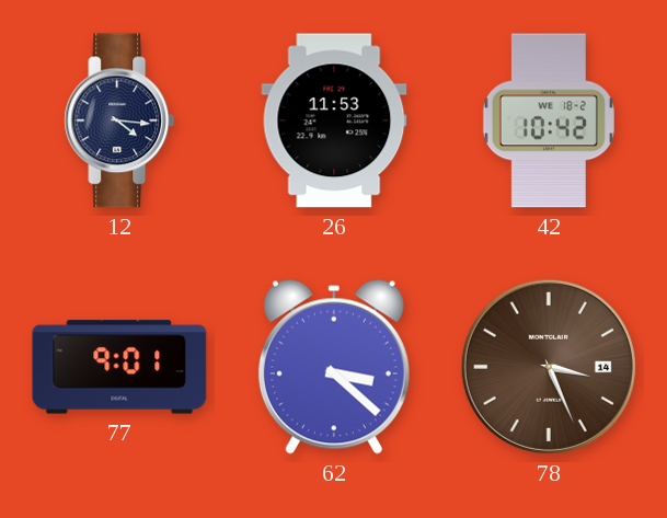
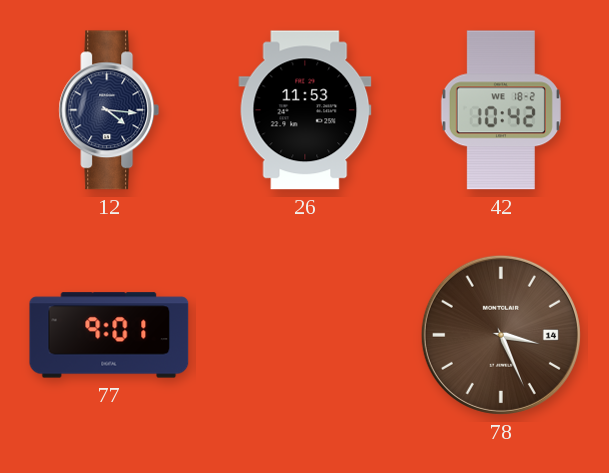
62: 3:22 -> none (334, 367)
